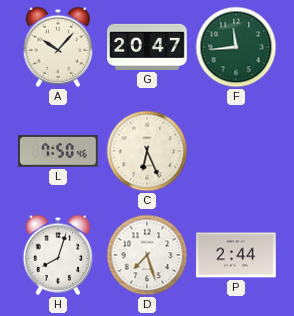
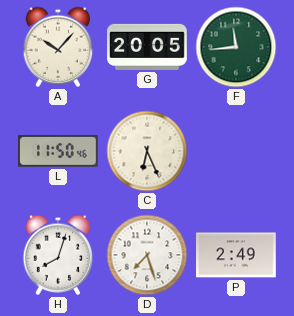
G: 20:47 -> 20:05 (147, 47)
L: 7:50 -> 11:50 (59, 151)
P: 2:44 -> 2:49 (237, 255)
